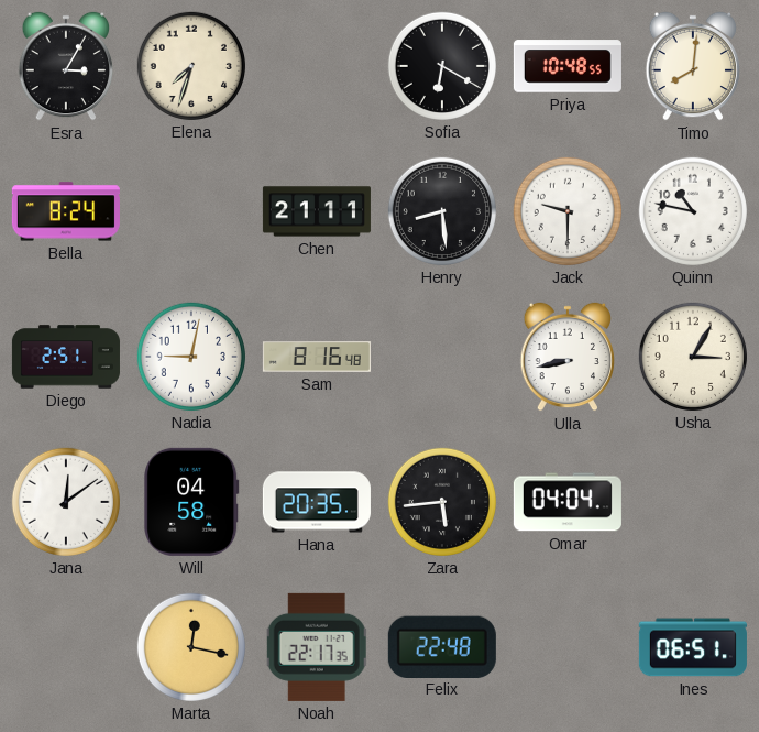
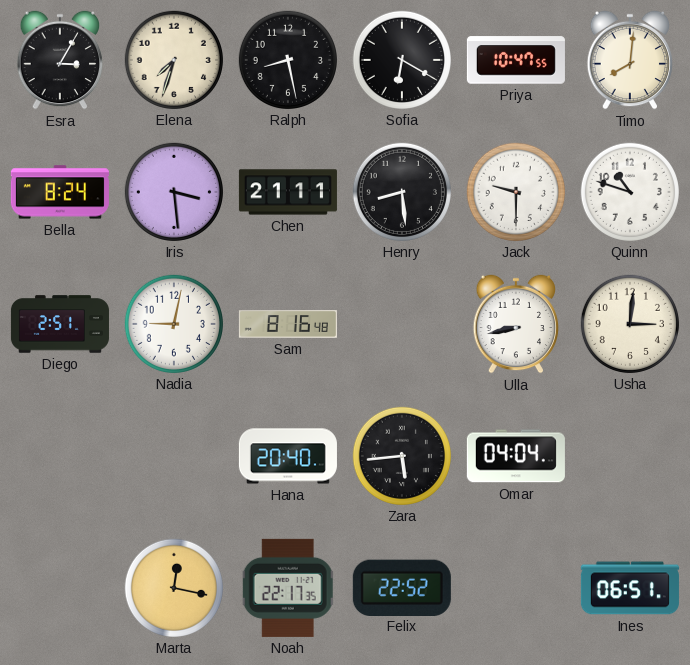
Ralph: none -> 8:28 (288, 60)
Priya: 10:48 -> 10:47 (516, 60)
Iris: none -> 3:29 (174, 192)
Quinn: 10:47 -> 10:48 (630, 192)
Usha: 3:05 -> 3:01 (630, 324)
Jana: 12:09 -> none (66, 502)
Will: 04:58 -> none (191, 502)
Hana: 20:35 -> 20:40 (288, 456)
Felix: 22:48 -> 22:52 (402, 587)
